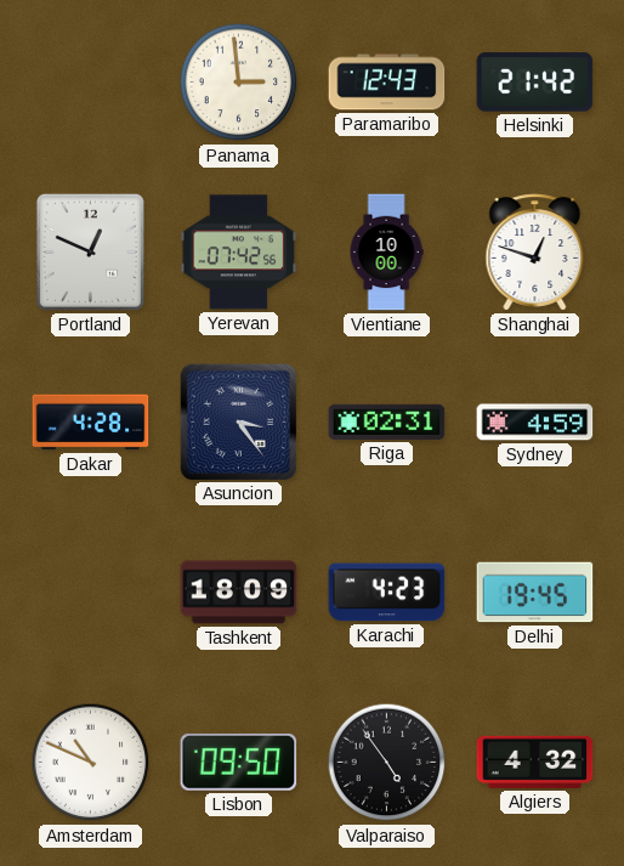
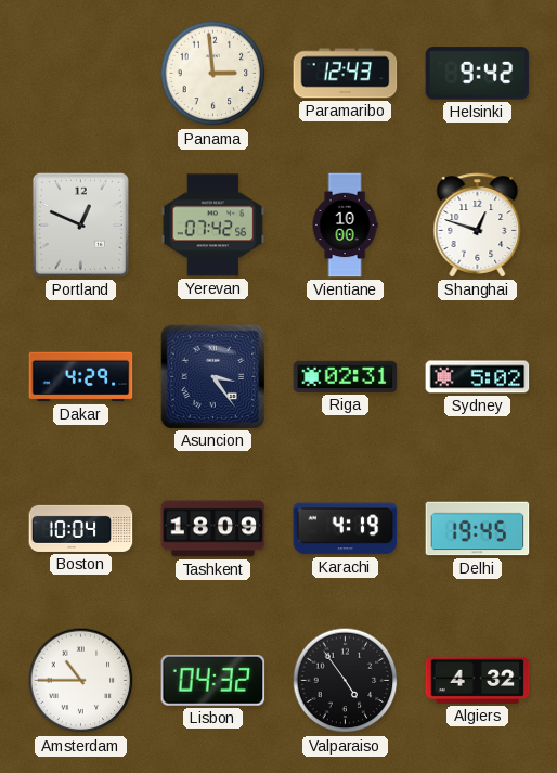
Helsinki: 21:42 -> 9:42 (478, 74)
Dakar: 4:28 -> 4:29 (81, 377)
Sydney: 4:59 -> 5:02 (478, 377)
Boston: none -> 10:04 (81, 528)
Karachi: 4:23 -> 4:19 (346, 529)
Amsterdam: 10:49 -> 10:45 (81, 681)
Lisbon: 09:50 -> 04:32 (213, 680)
